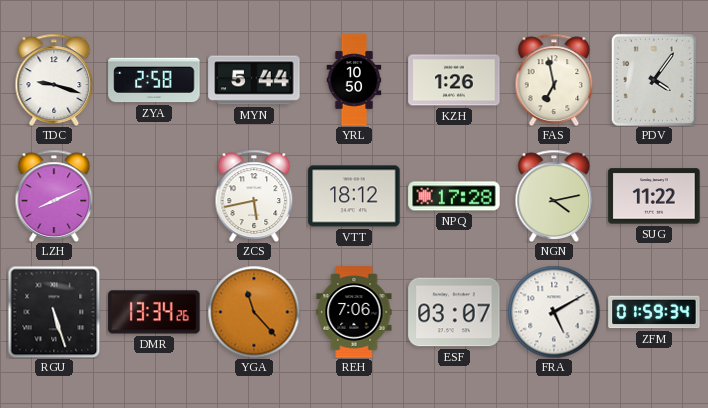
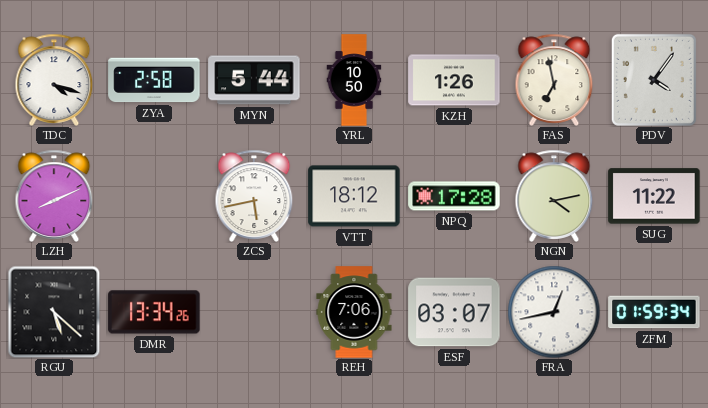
TDC: 9:18 -> 4:18 (54, 80)
RGU: 5:27 -> 5:22 (54, 312)
YGA: 11:23 -> none (254, 312)
FRA: 5:10 -> 12:43 (554, 312)
